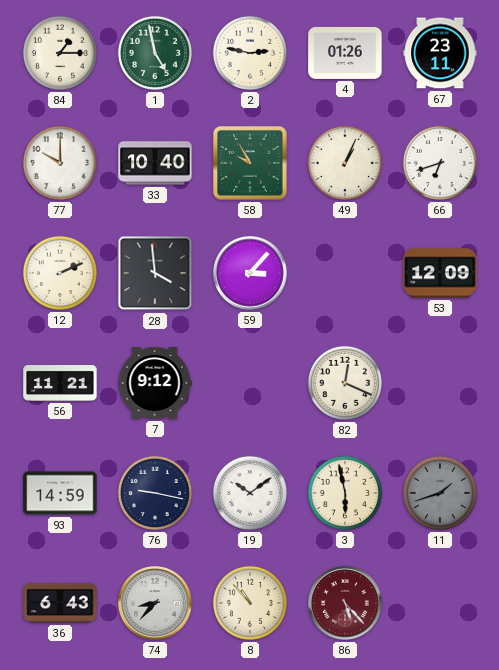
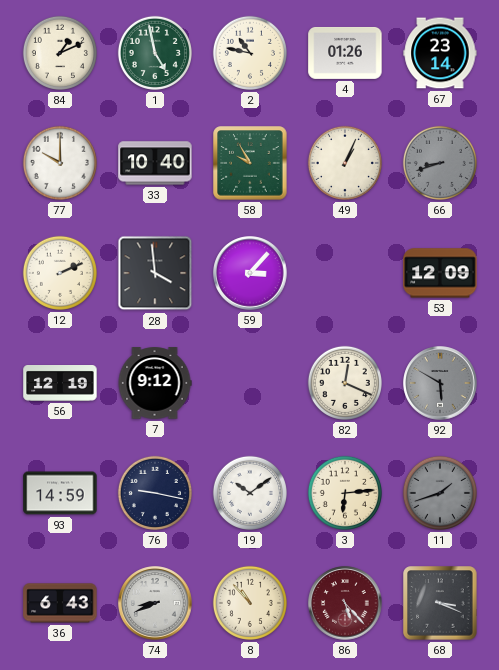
84: 1:15 -> 1:11 (60, 53)
2: 2:47 -> 10:47 (250, 53)
67: 23:11 -> 23:14 (440, 53)
66: 6:42 -> 8:42 (440, 163)
66 dial: white -> grey (440, 163)
56: 11:21 -> 12:19 (60, 384)
92: none -> 5:50 (440, 383)
3: 5:58 -> 6:14 (345, 493)
74: 8:37 -> 8:41 (155, 603)
68: none -> 3:19 (440, 603)
